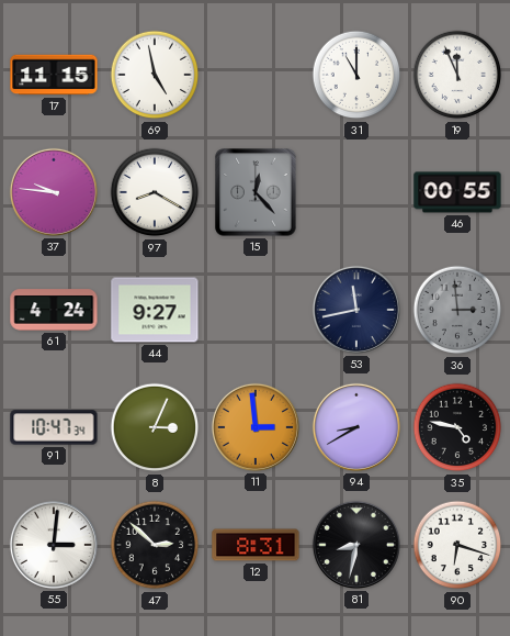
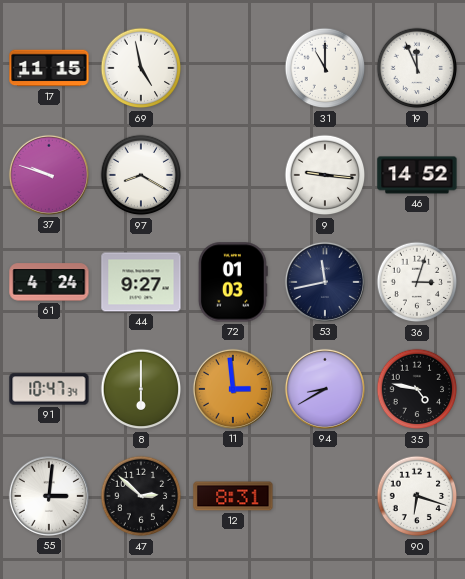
37: 9:46 -> 9:48 (49, 175)
15: 12:23 -> none (256, 192)
9: none -> 9:16 (325, 175)
46: 00:55 -> 14:52 (417, 175)
72: none -> 01:03 (233, 282)
36: 2:59 -> 3:03 (417, 282)
36 dial: grey -> white (417, 282)
8: 3:04 -> 6:00 (141, 389)
81: 8:32 -> none (356, 545)
